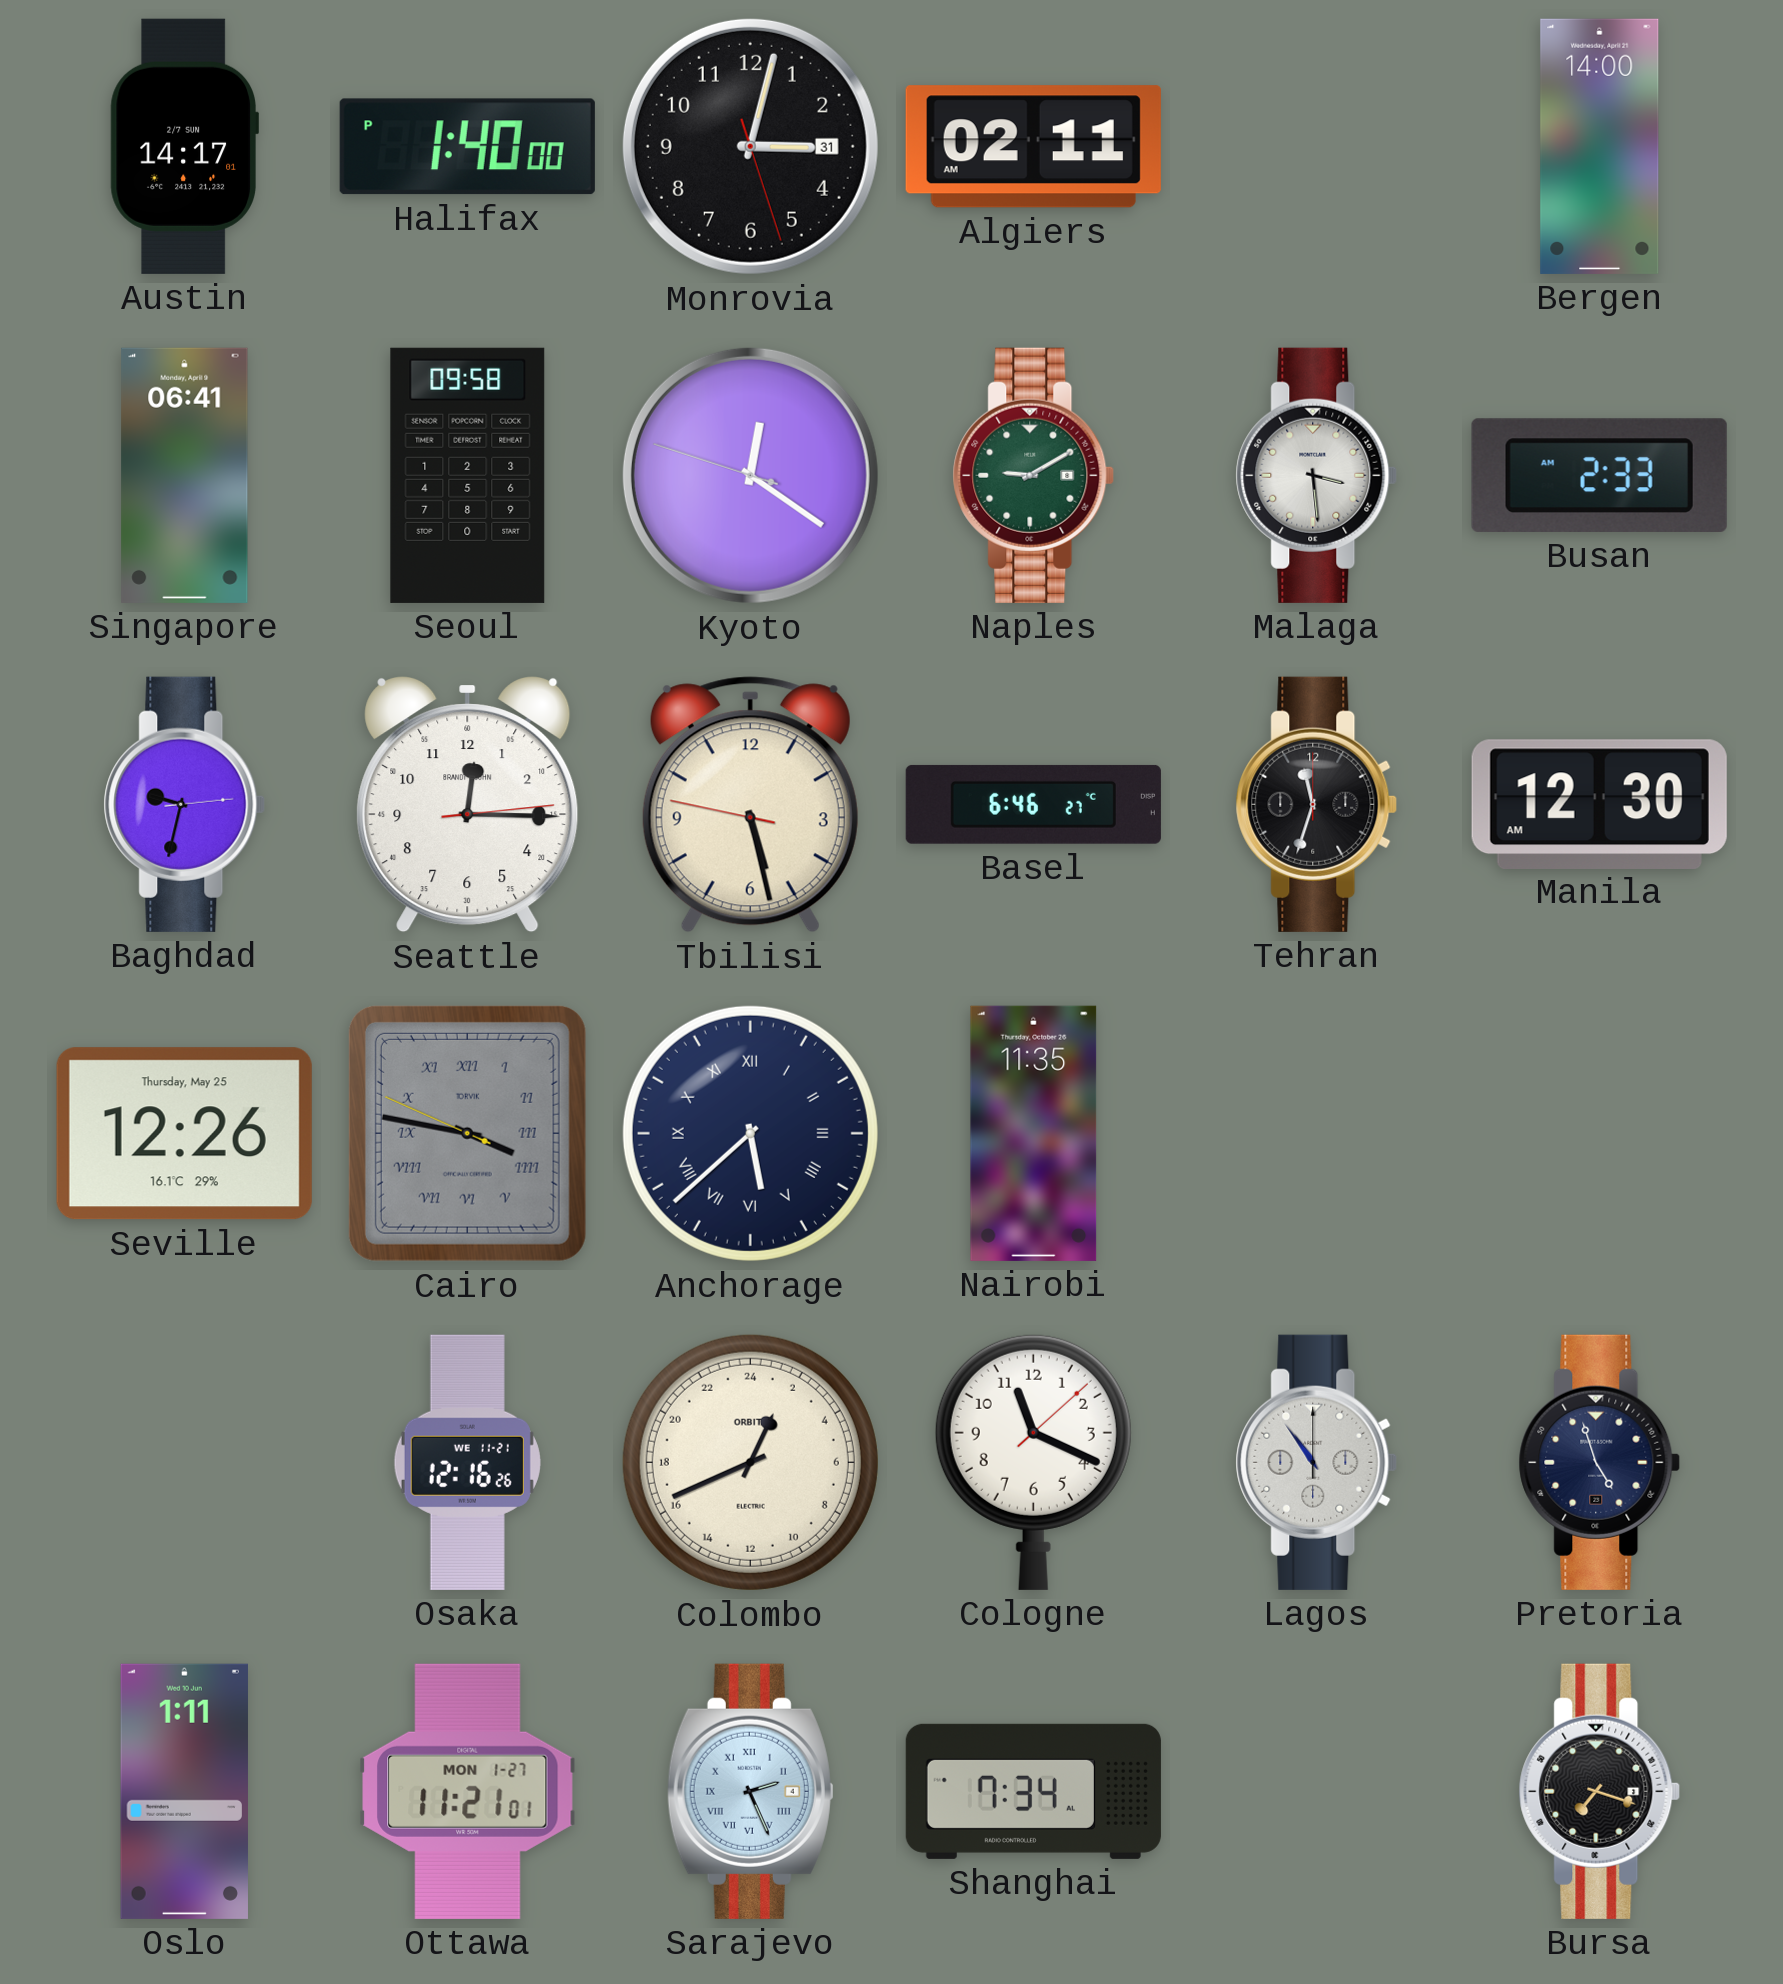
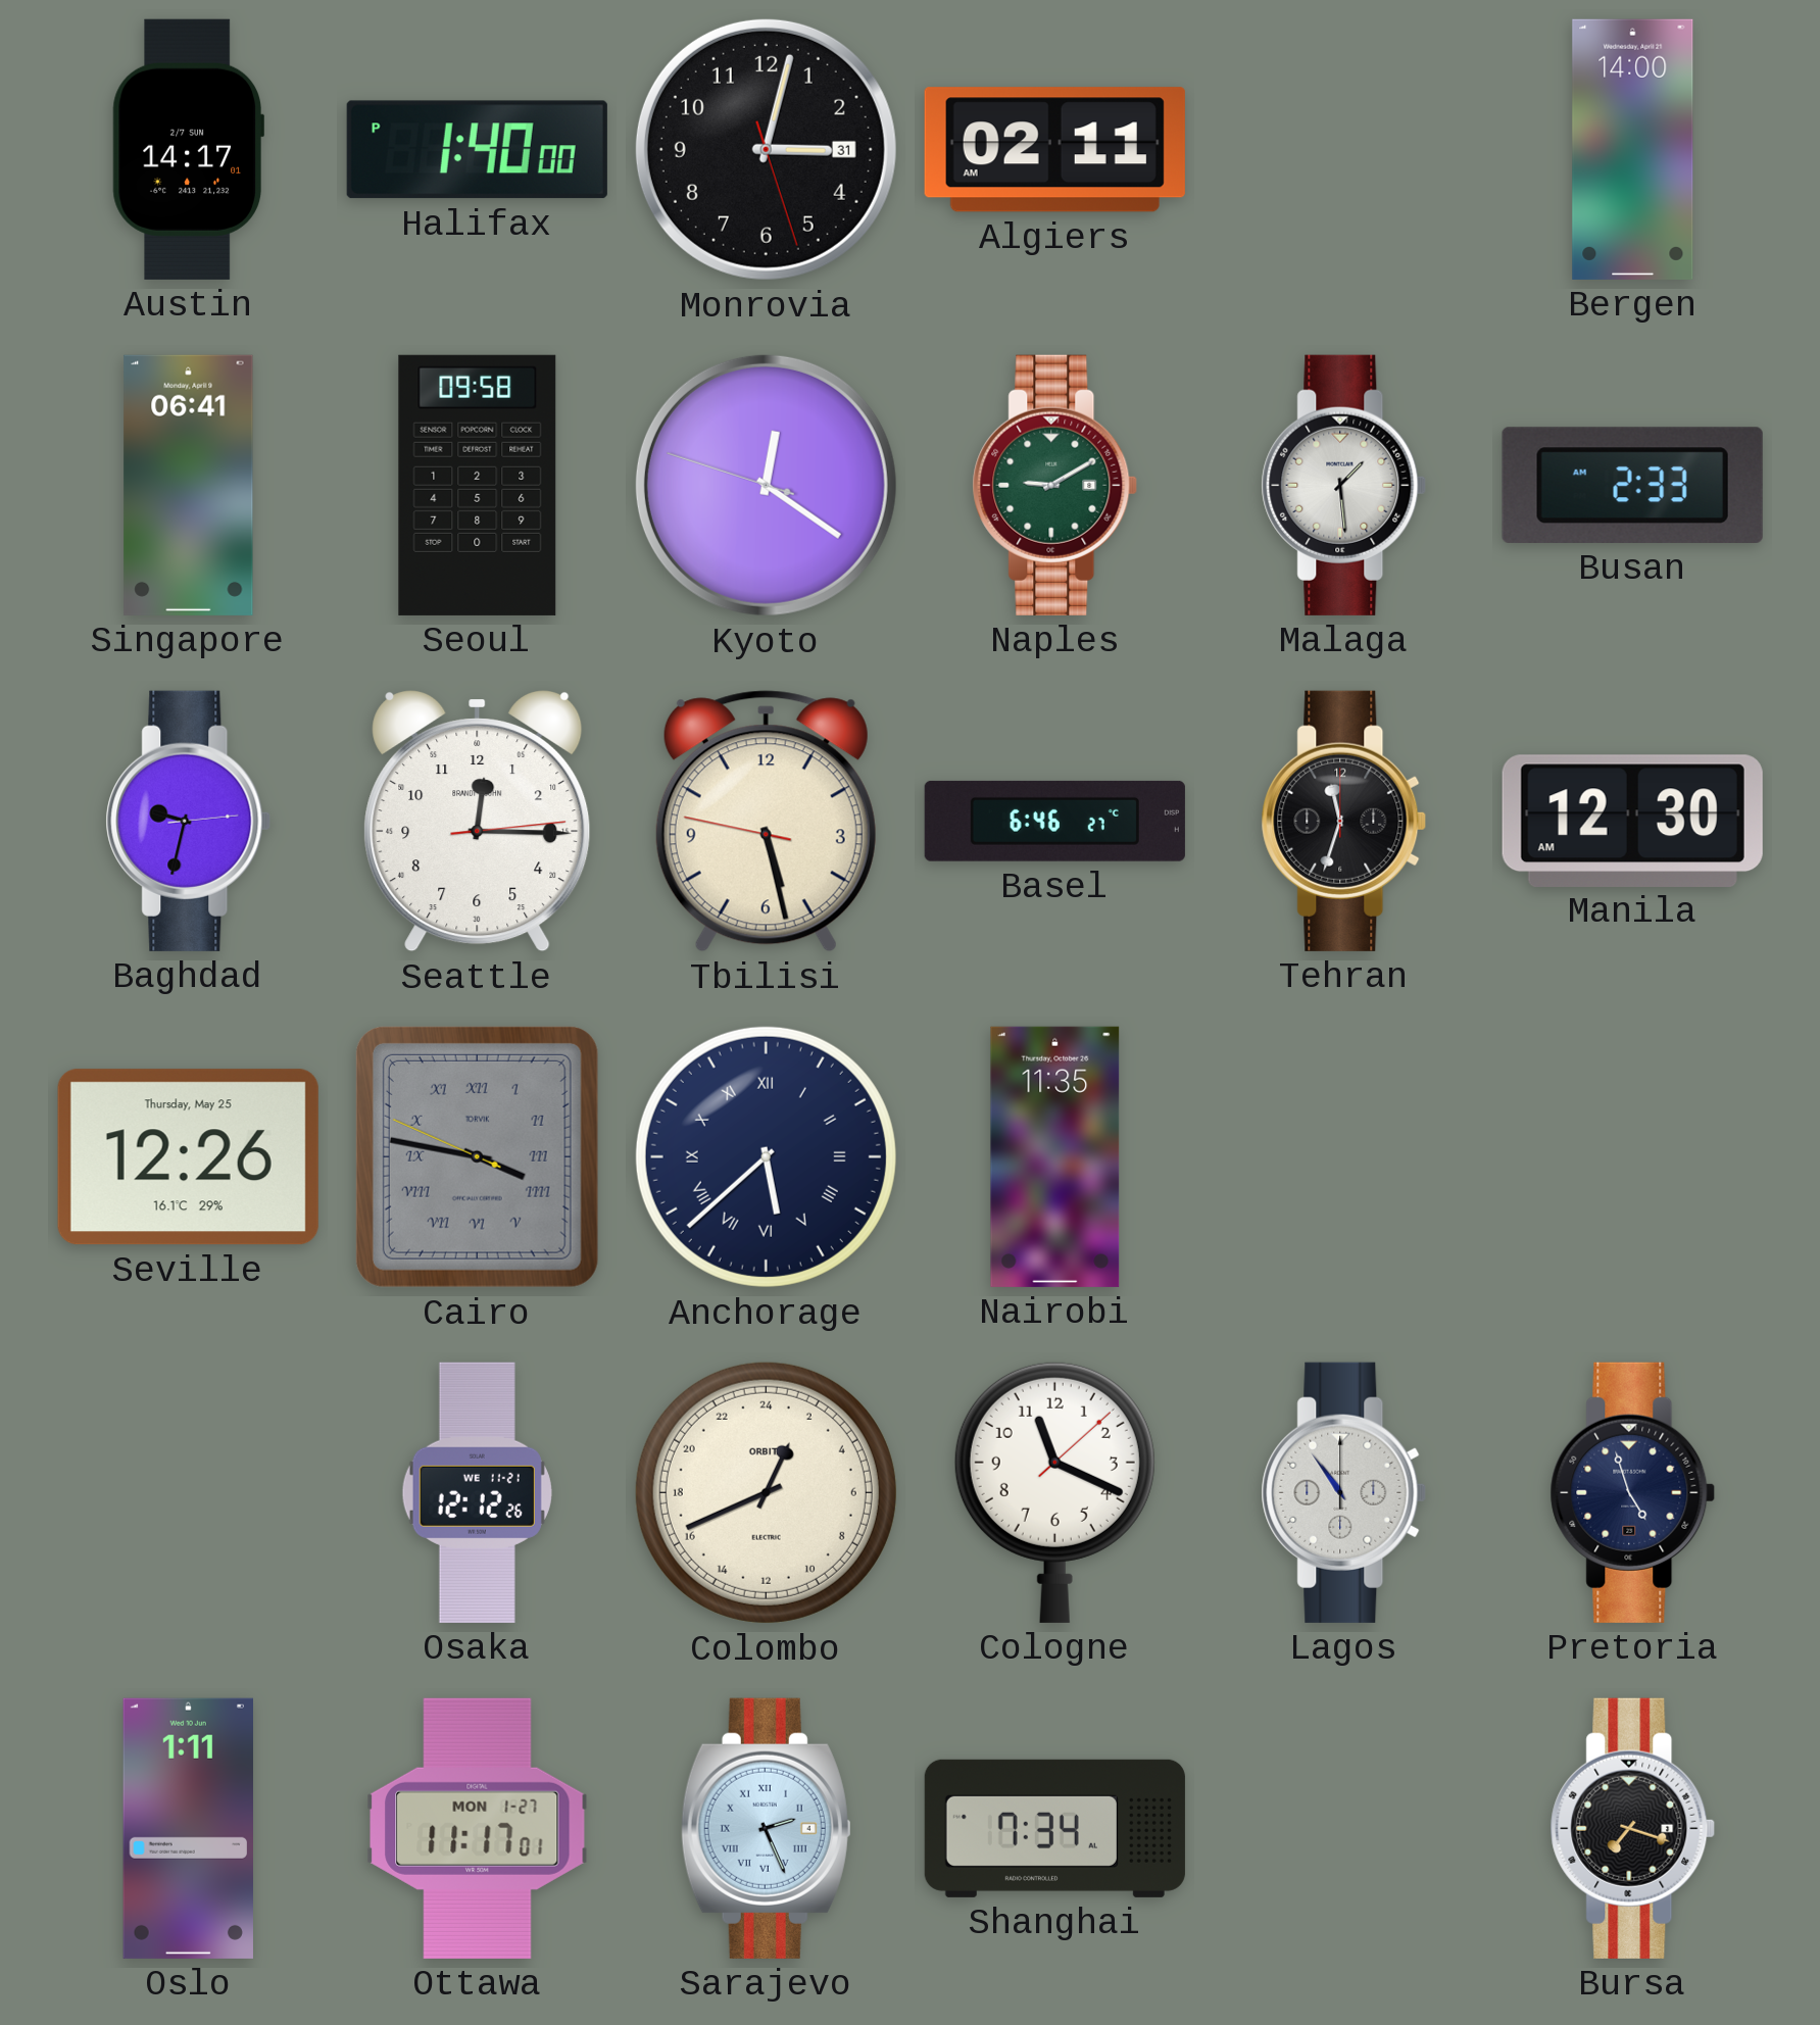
Malaga: 3:29 -> 1:29 (1344, 485)
Osaka: 12:16 -> 12:12 (477, 1492)
Ottawa: 11:21 -> 11:17 (478, 1828)
